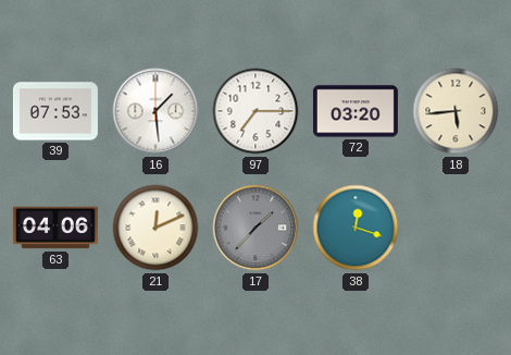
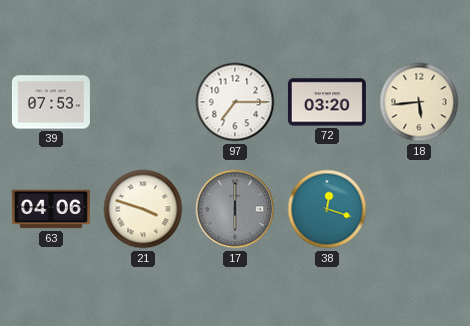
16: 1:29 -> none (155, 111)
21: 12:11 -> 3:48 (143, 209)
17: 1:37 -> 6:00 (235, 209)
